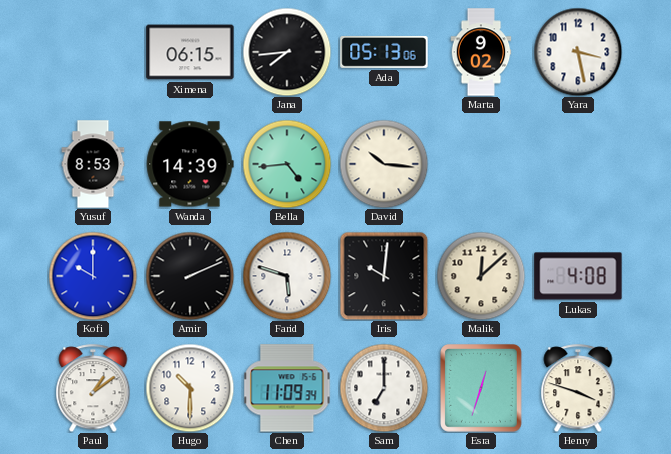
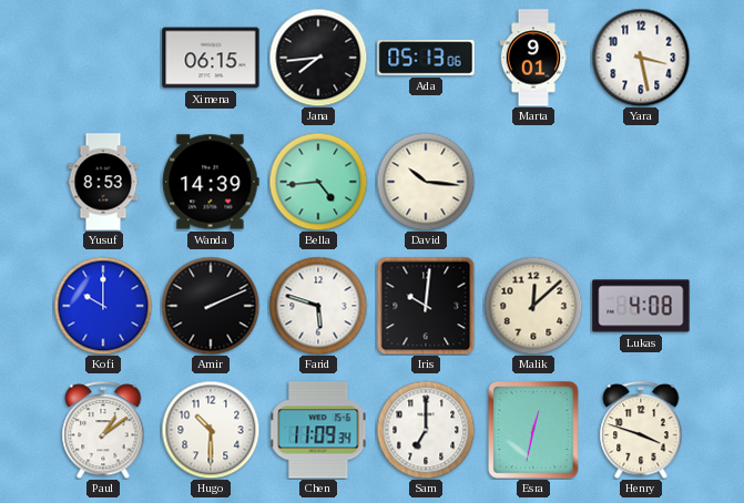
Marta: 9:02 -> 9:01 (533, 58)
Esra: 12:33 -> 12:32 (534, 431)
